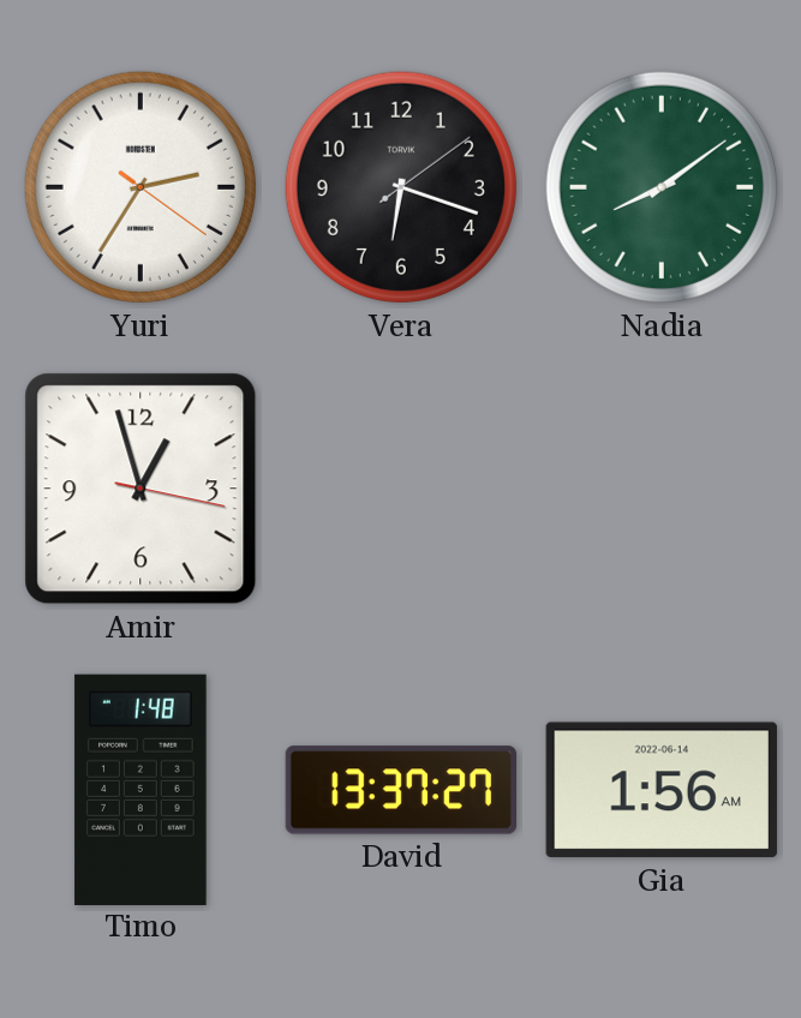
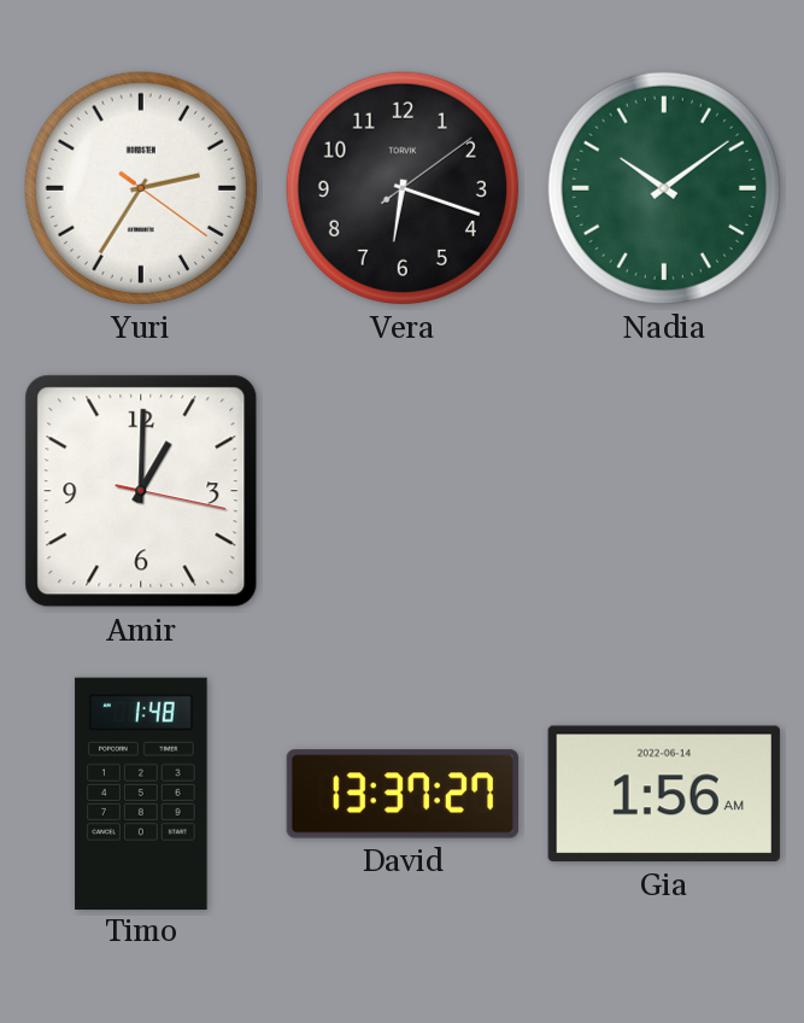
Nadia: 8:09 -> 10:09 (664, 188)
Amir: 12:57 -> 1:00 (141, 491)
